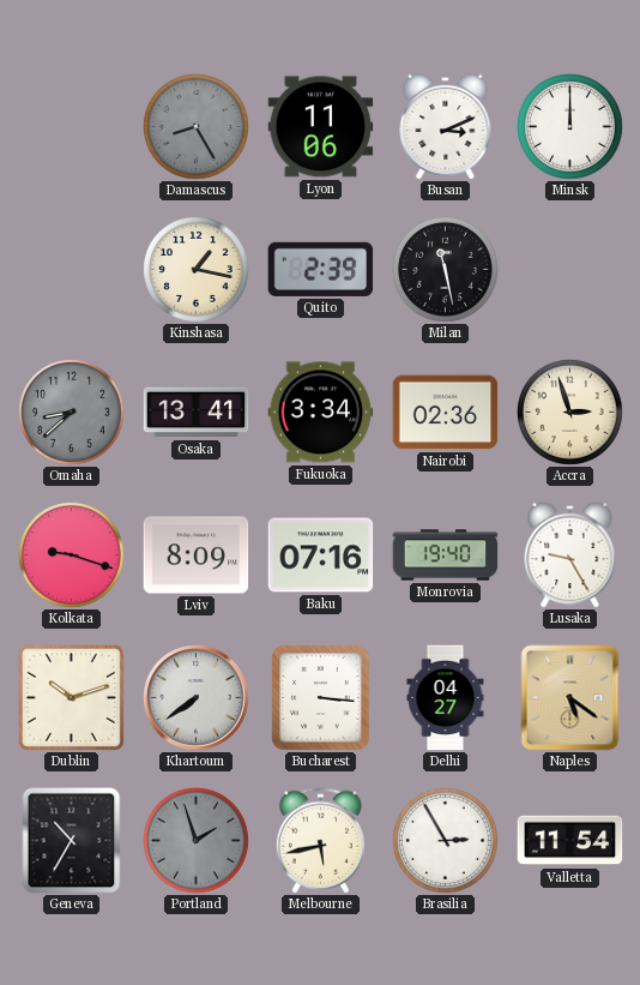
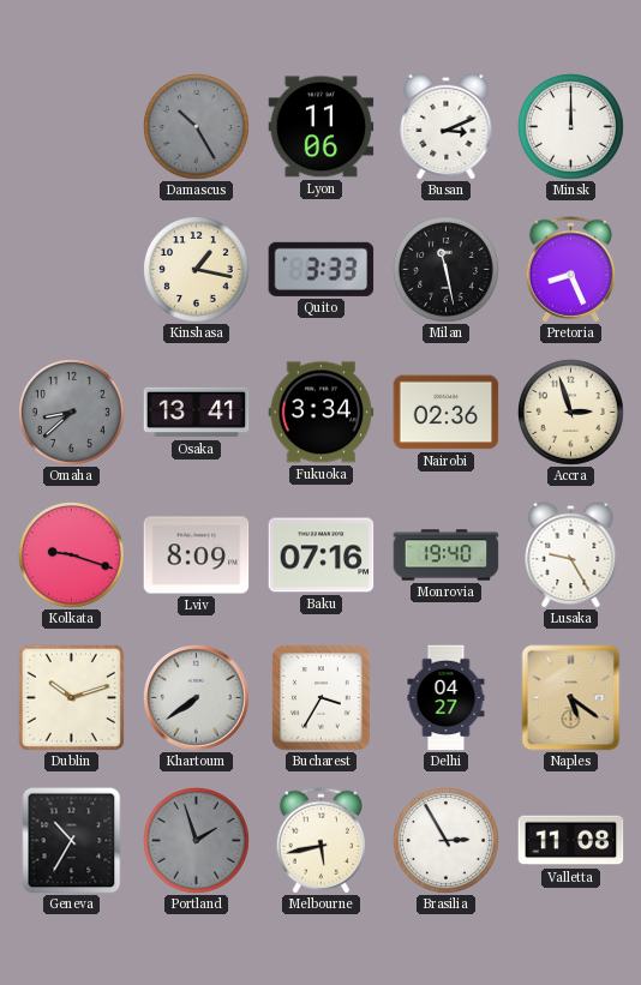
Damascus: 8:25 -> 10:25 (197, 127)
Quito: 2:39 -> 3:33 (322, 269)
Pretoria: none -> 8:26 (570, 270)
Bucharest: 3:16 -> 3:35 (322, 698)
Valletta: 11:54 -> 11:08 (571, 841)
